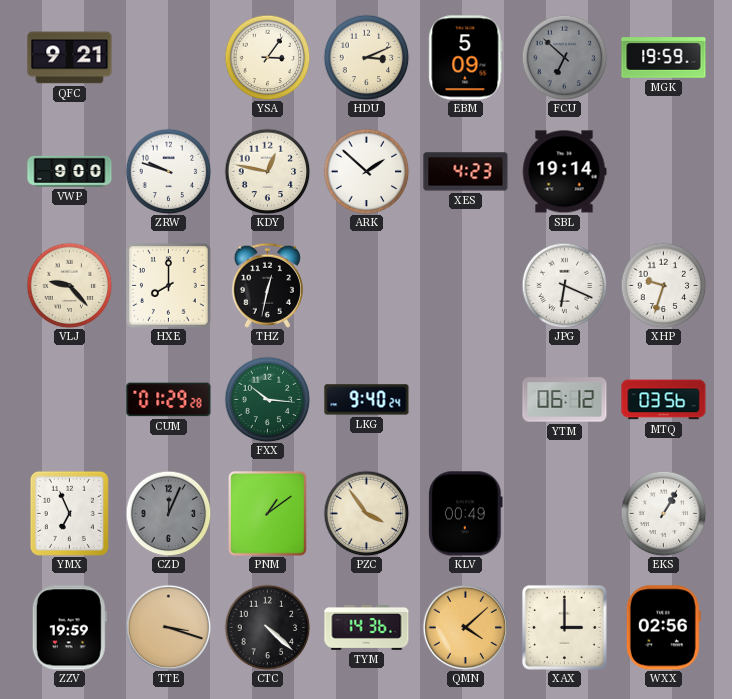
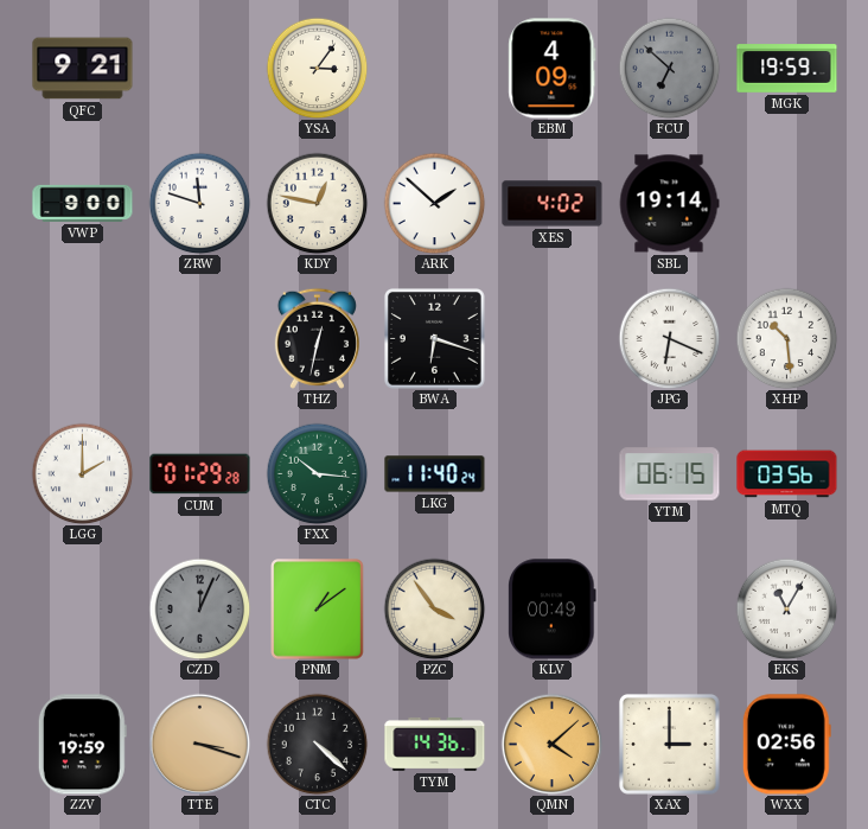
HDU: 3:11 -> none (366, 57)
EBM: 5:09 -> 4:09 (553, 69)
ZRW: 9:48 -> 11:48 (199, 203)
XES: 4:23 -> 4:02 (553, 204)
VLJ: 9:23 -> none (69, 285)
HXE: 8:00 -> none (168, 285)
BWA: none -> 6:18 (434, 338)
XHP: 9:33 -> 10:29 (786, 338)
LGG: none -> 2:00 (82, 473)
LKG: 9:40 -> 11:40 (435, 474)
YTM: 06:12 -> 06:15 (670, 474)
YMX: 6:56 -> none (69, 513)
EKS: 1:05 -> 11:05 (786, 608)
